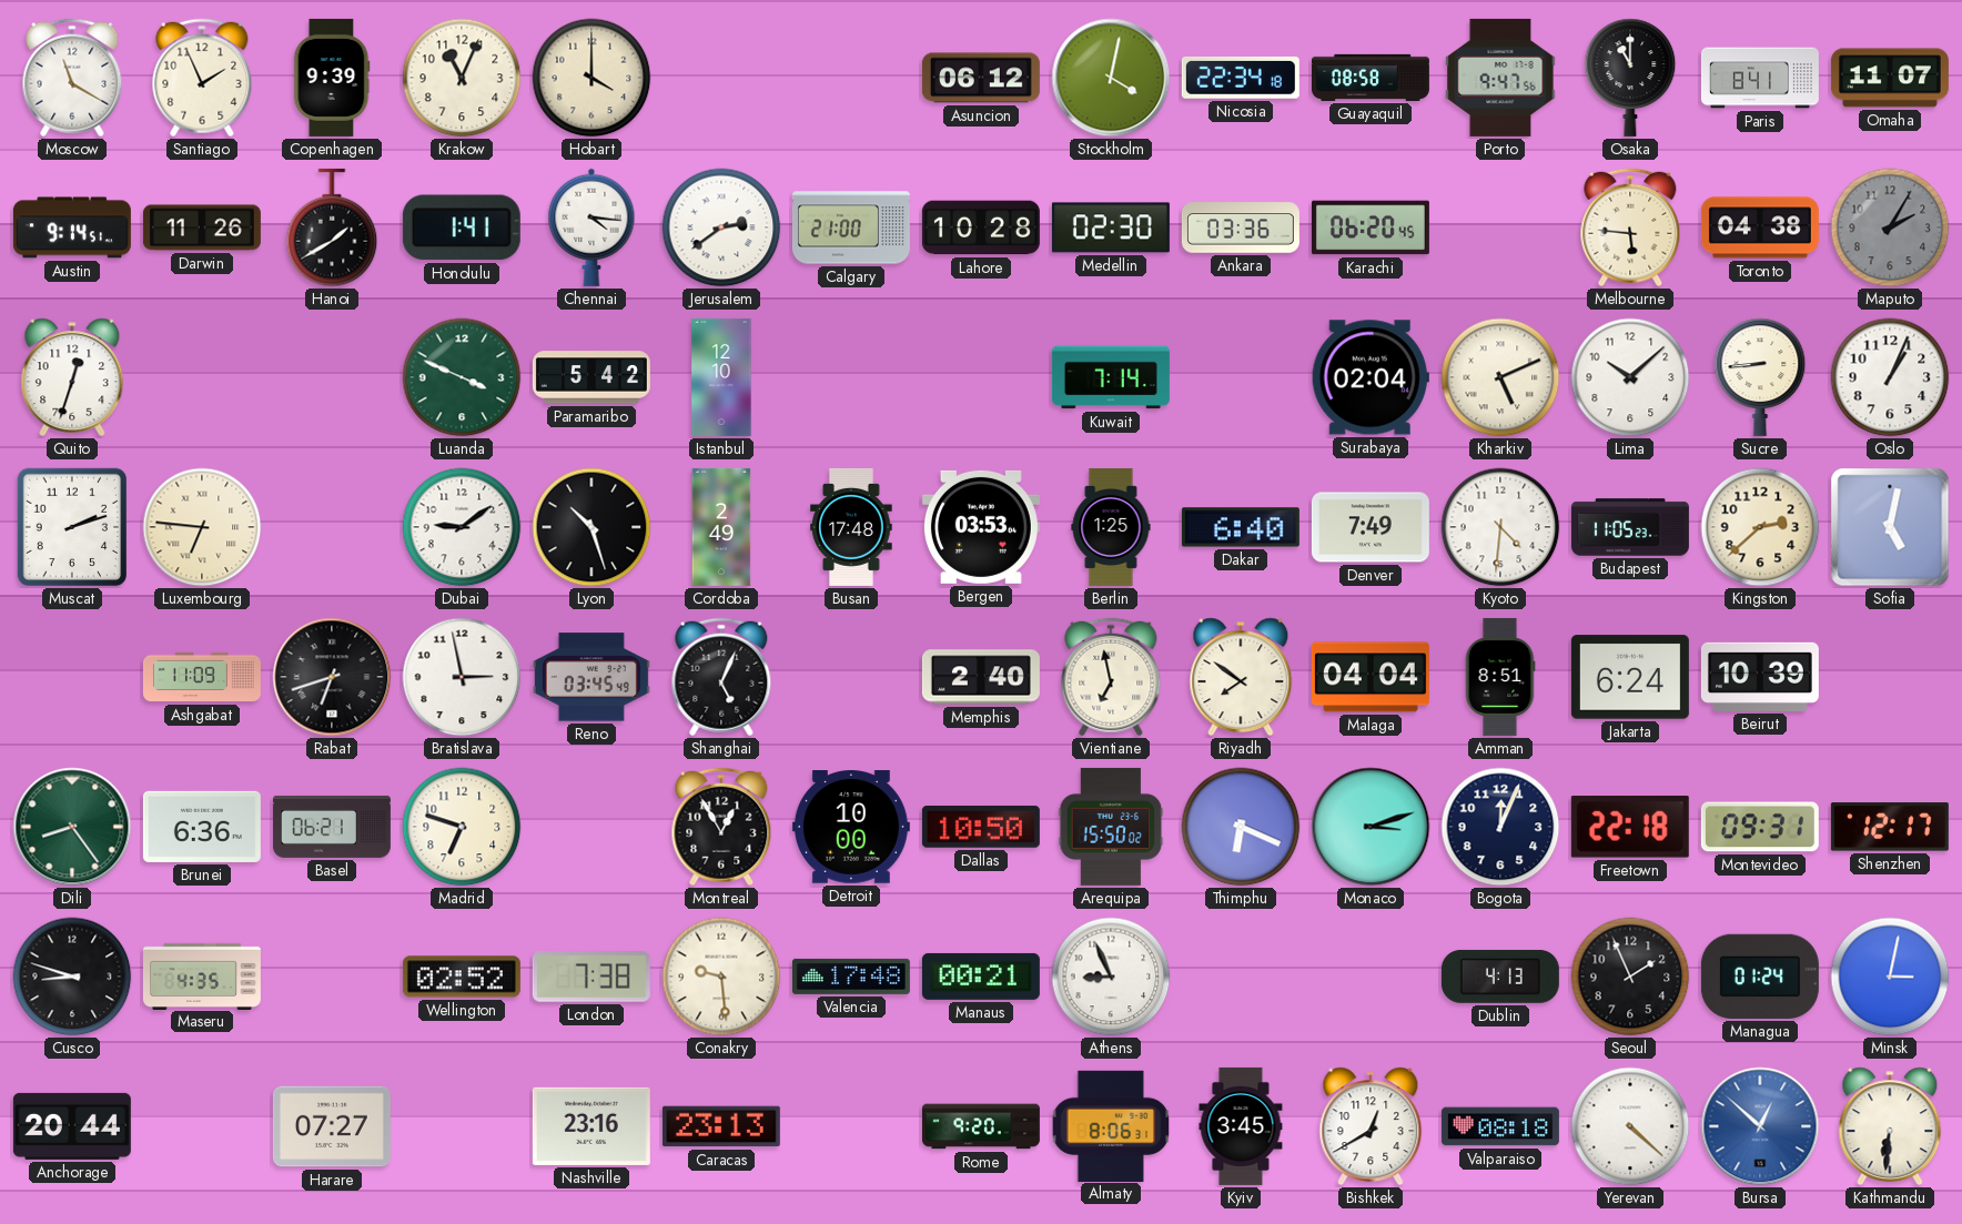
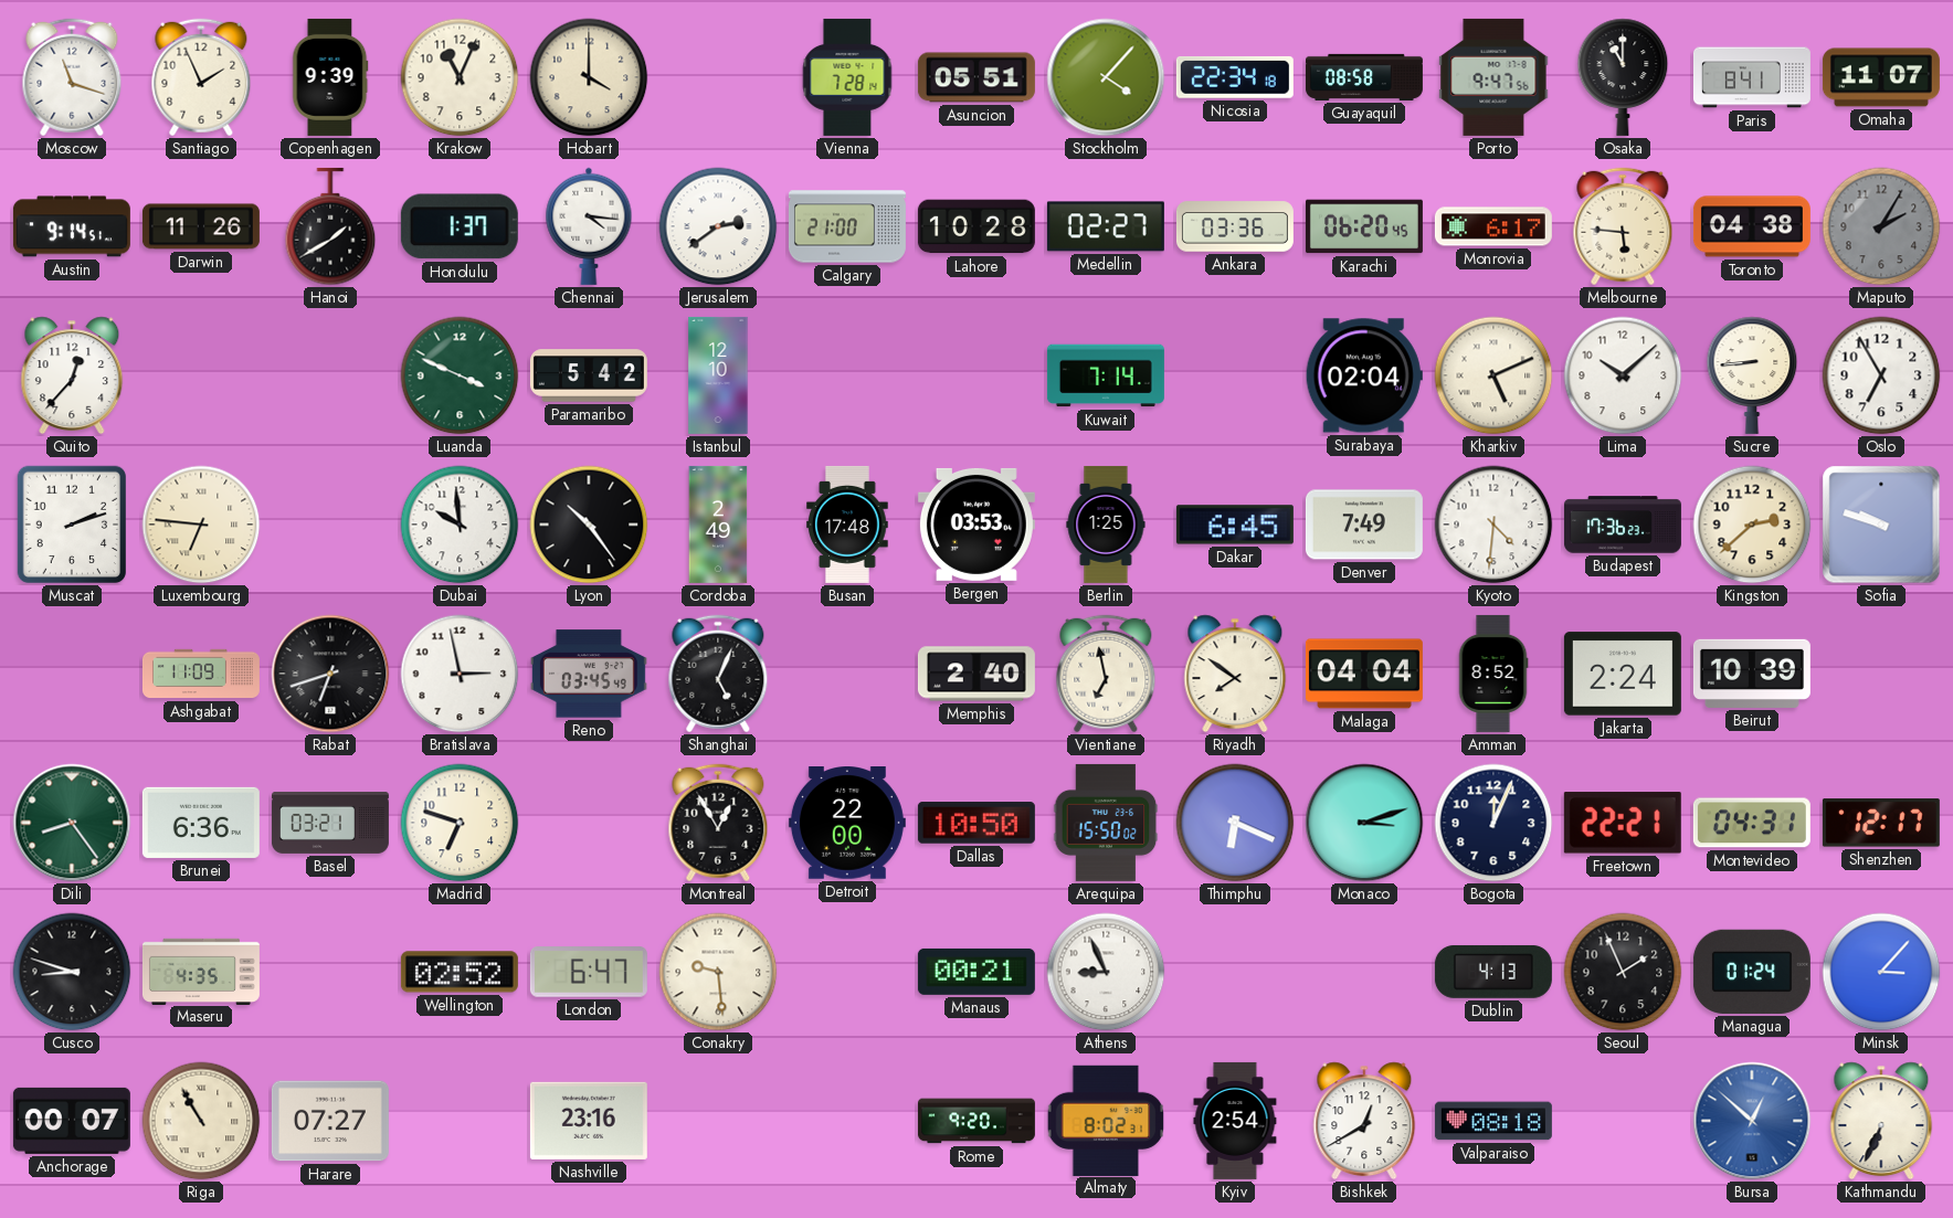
Moscow: 11:20 -> 11:18 (72, 77)
Vienna: none -> 7:28 (847, 77)
Asuncion: 06:12 -> 05:51 (977, 77)
Stockholm: 4:02 -> 4:07 (1106, 77)
Honolulu: 1:41 -> 1:37 (460, 226)
Medellin: 02:30 -> 02:27 (1106, 226)
Monrovia: none -> 6:17 (1493, 226)
Quito: 12:33 -> 12:37 (72, 375)
Oslo: 1:04 -> 6:55 (1881, 375)
Dubai: 9:09 -> 9:59 (460, 525)
Lyon: 10:27 -> 10:24 (589, 525)
Dakar: 6:40 -> 6:45 (1235, 525)
Budapest: 11:05 -> 17:36 (1623, 525)
Sofia: 5:02 -> 9:48 (1881, 525)
Amman: 8:51 -> 8:52 (1493, 674)
Jakarta: 6:24 -> 2:24 (1623, 674)
Basel: 06:21 -> 03:21 (330, 823)
Detroit: 10:00 -> 22:00 (847, 823)
Freetown: 22:18 -> 22:21 (1623, 823)
Montevideo: 09:31 -> 04:31 (1752, 823)
London: 7:38 -> 6:47 (589, 972)
Valencia: 17:48 -> none (851, 977)
Minsk: 3:02 -> 3:07 (1881, 972)
Anchorage: 20:44 -> 00:07 (72, 1121)
Riga: none -> 10:55 (201, 1121)
Caracas: 23:13 -> none (721, 1126)
Almaty: 8:06 -> 8:02 (1106, 1120)
Kyiv: 3:45 -> 2:54 (1235, 1121)
Yerevan: 4:22 -> none (1630, 1126)
Kathmandu: 6:31 -> 6:34 (1881, 1121)
